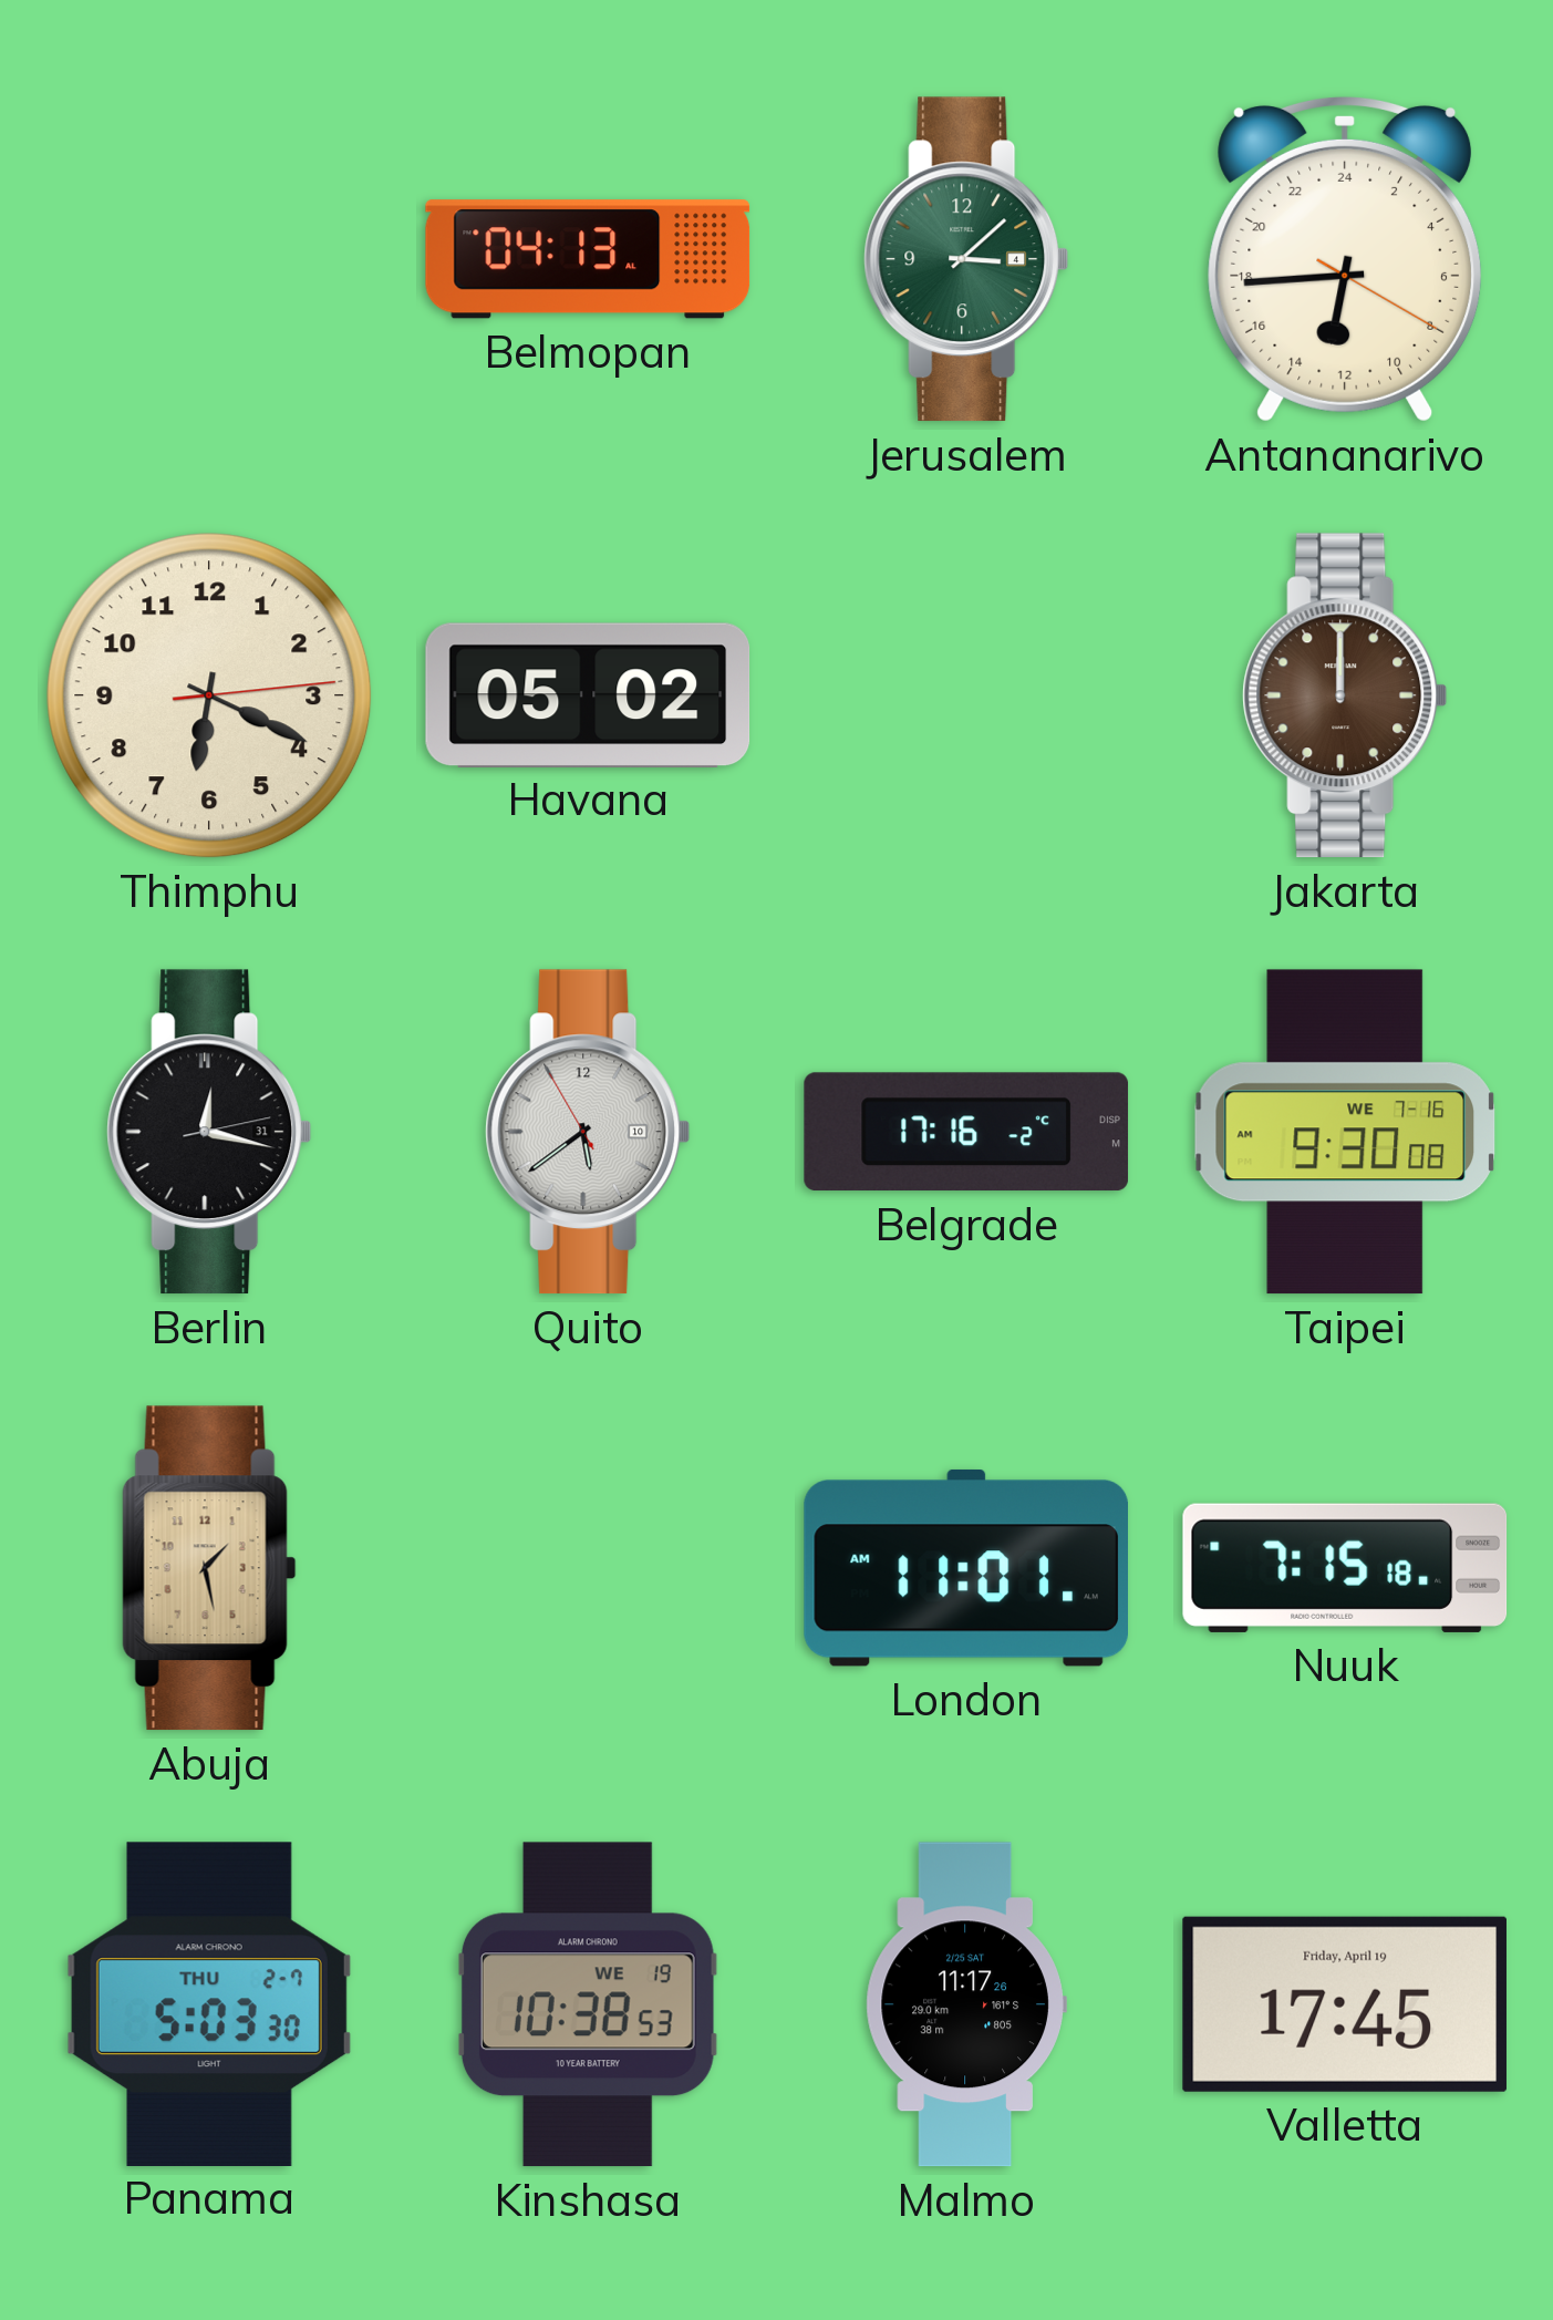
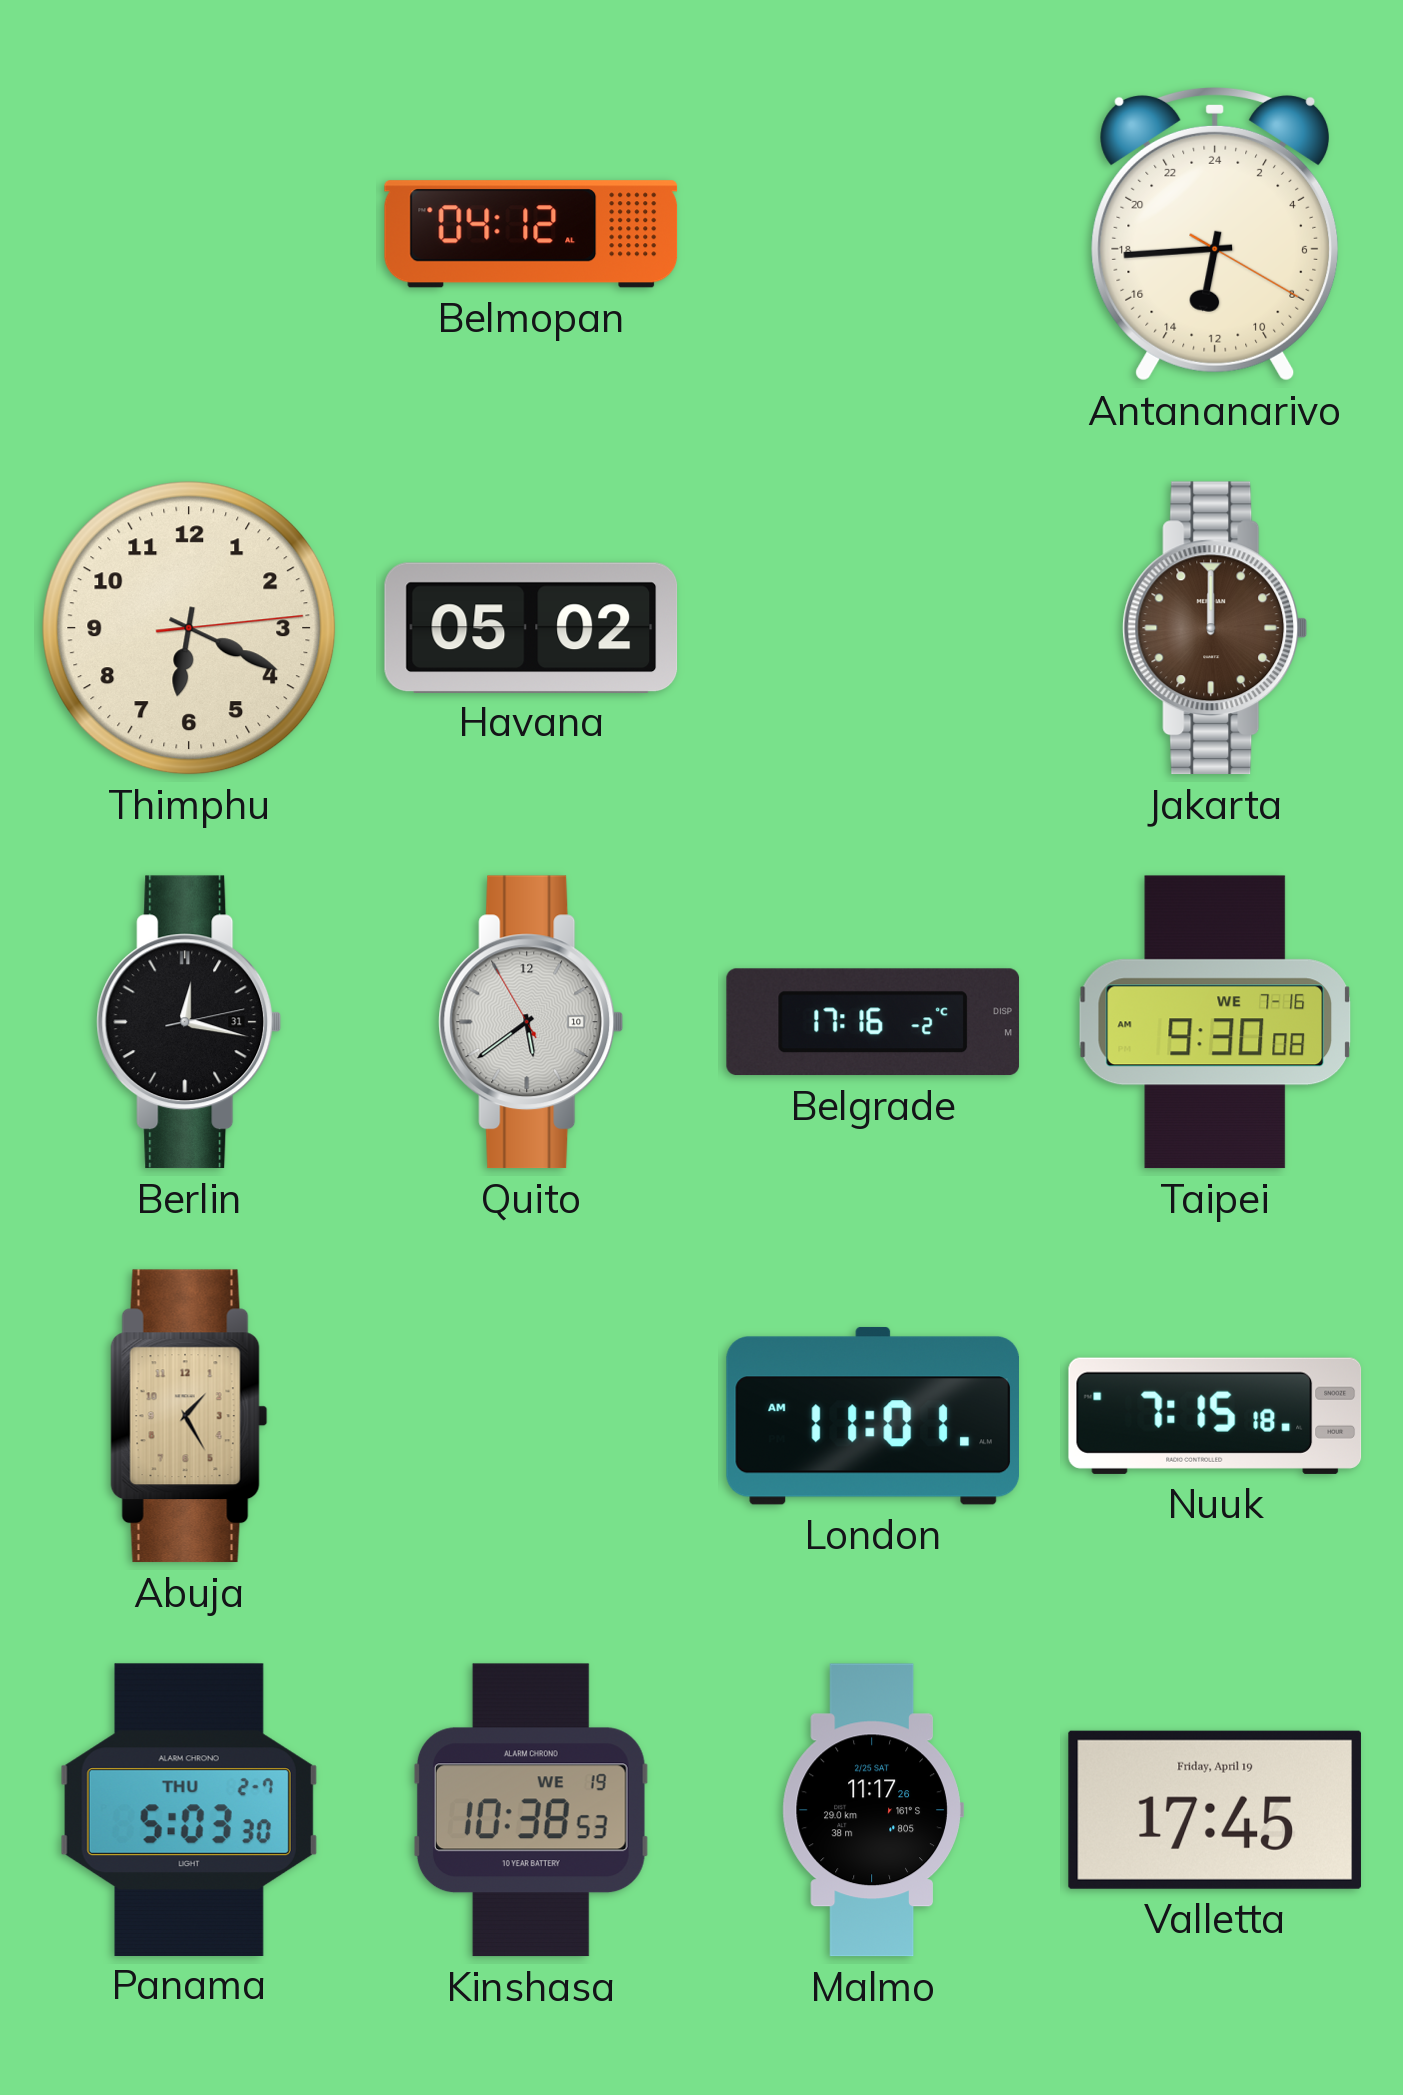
Belmopan: 04:13 -> 04:12 (531, 234)
Jerusalem: 3:08 -> none (966, 259)
Abuja: 1:28 -> 1:25 (189, 1416)
